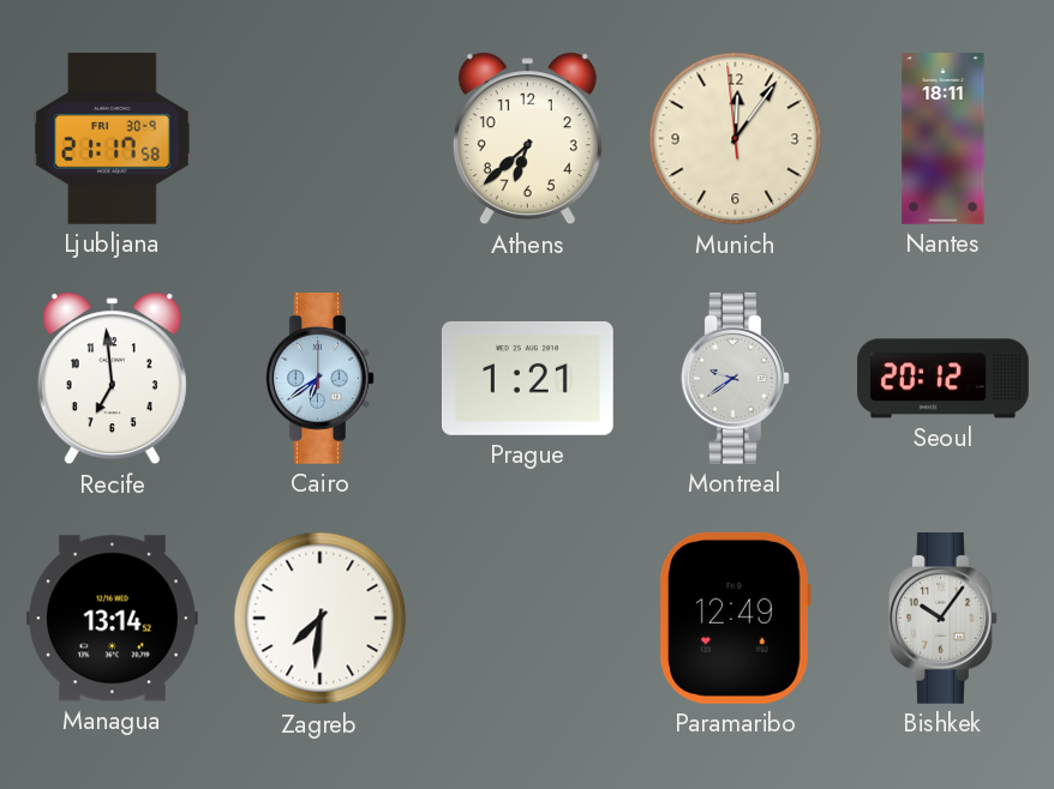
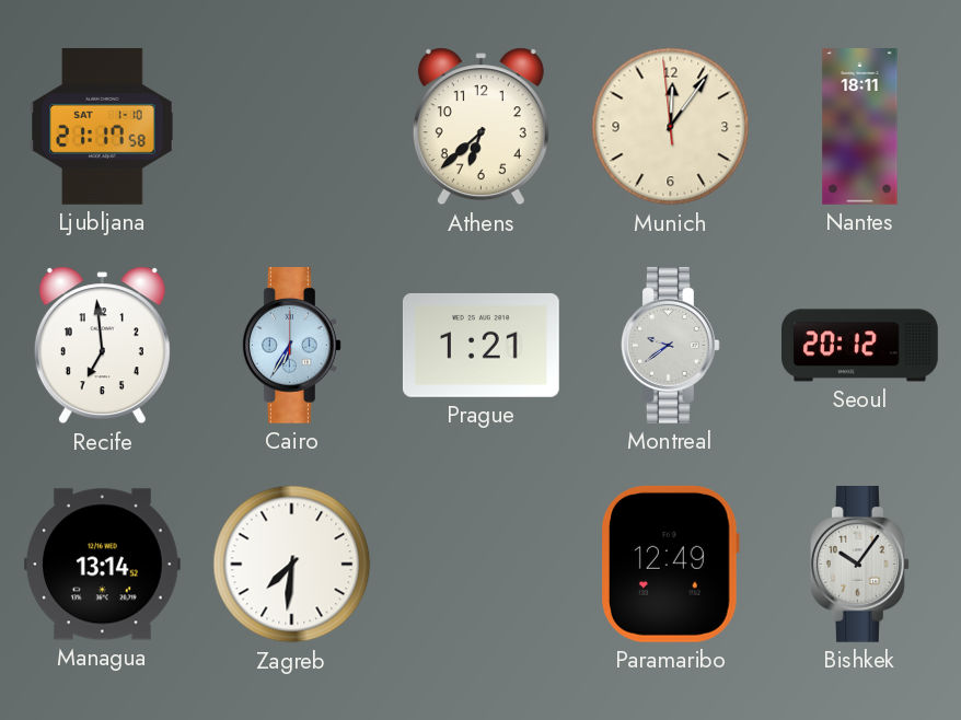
Ljubljana date: FRI 30-9 -> SAT 1-10 (103, 127)
Cairo: 6:39 -> 6:35 (292, 346)
